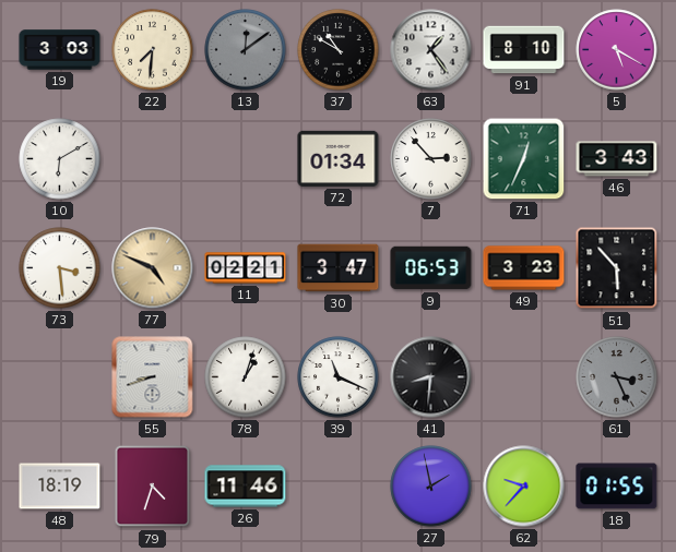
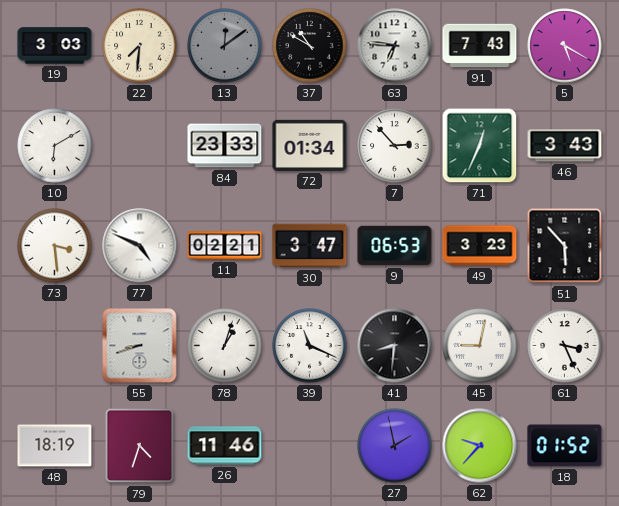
63: 1:24 -> 6:46 (395, 46)
91: 8:10 -> 7:43 (480, 46)
84: none -> 23:33 (225, 146)
77 dial: champagne -> white (140, 246)
45: none -> 9:02 (480, 346)
61 dial: grey -> white (565, 346)
18: 01:55 -> 01:52 (565, 446)
